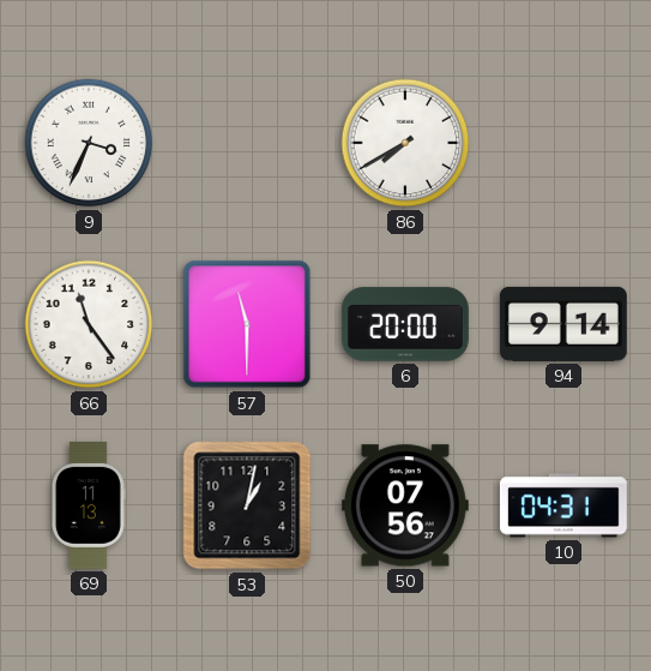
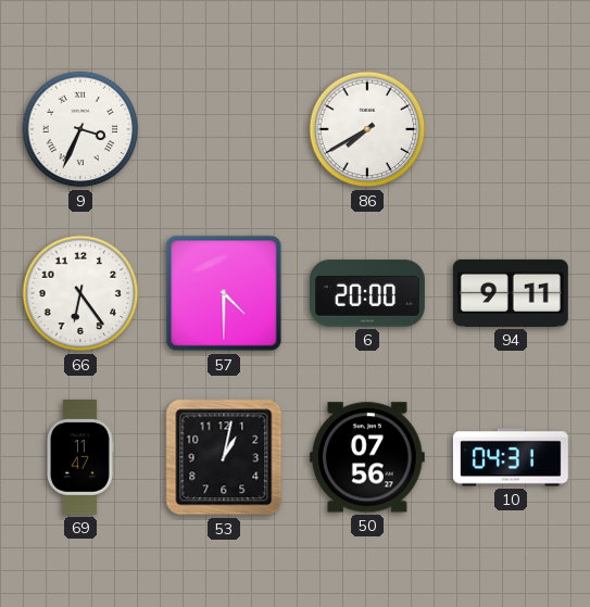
66: 11:24 -> 6:24 (80, 293)
57: 11:30 -> 4:30 (224, 293)
94: 9:14 -> 9:11 (511, 293)
69: 11:13 -> 11:47 (79, 457)
